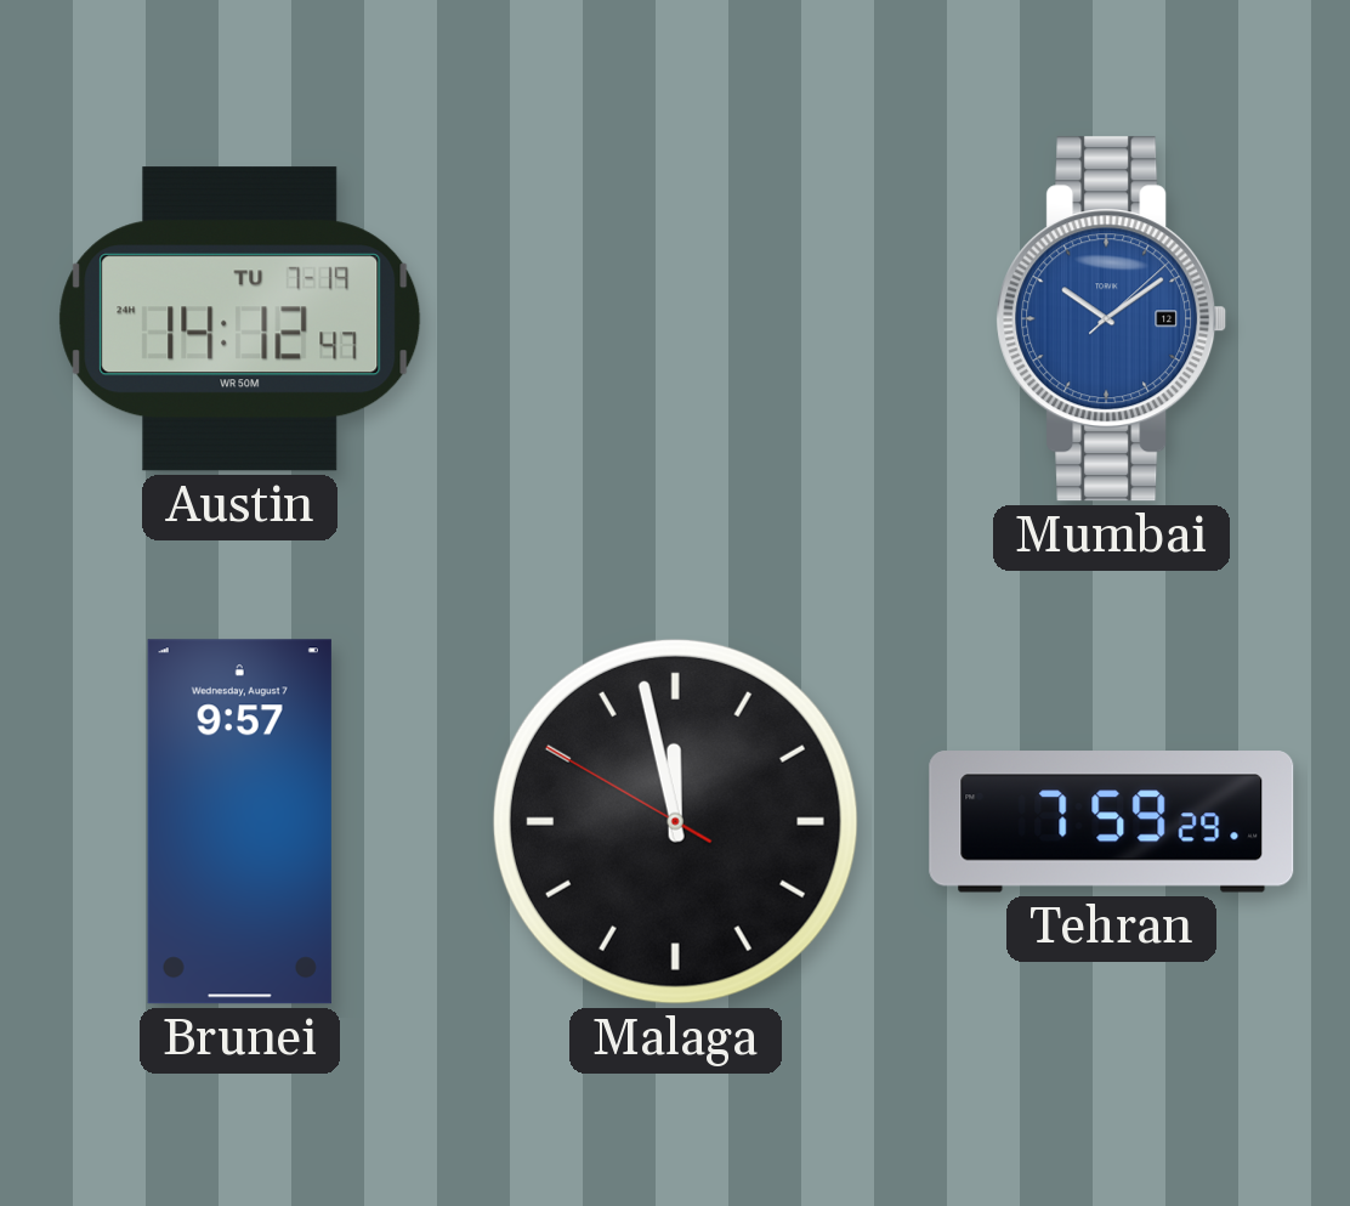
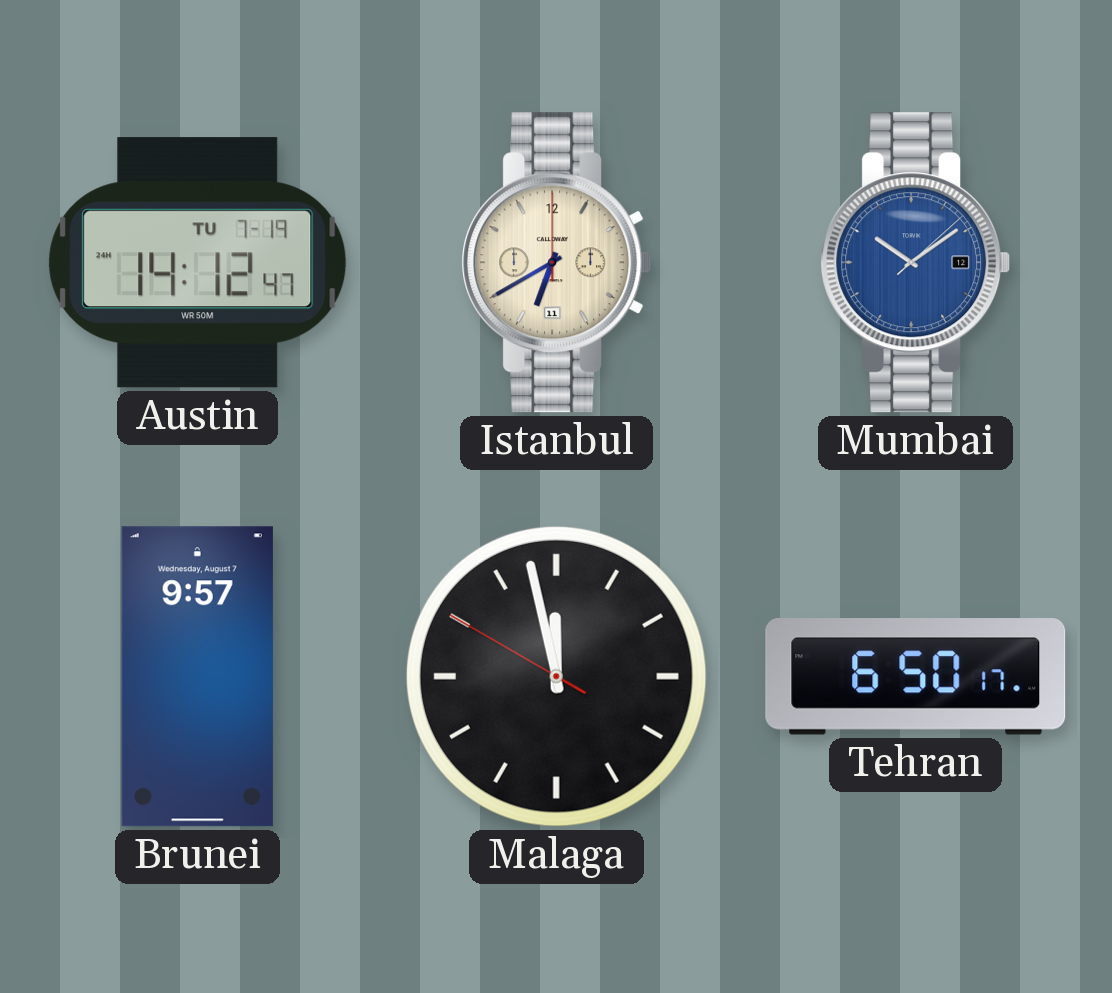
Istanbul: none -> 6:40 (557, 263)
Tehran: 7:59 -> 6:50 (916, 677)
